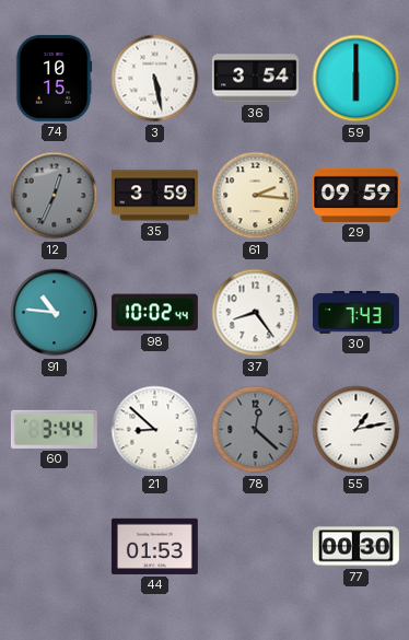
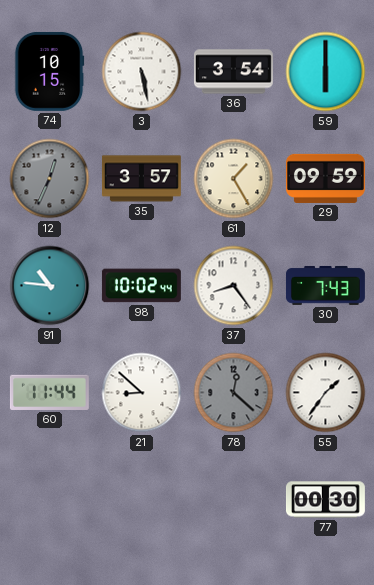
35: 3:59 -> 3:57 (141, 179)
61: 2:16 -> 1:25 (234, 179)
60: 3:44 -> 11:44 (49, 392)
55: 1:13 -> 1:36 (326, 393)
44: 01:53 -> none (154, 546)
